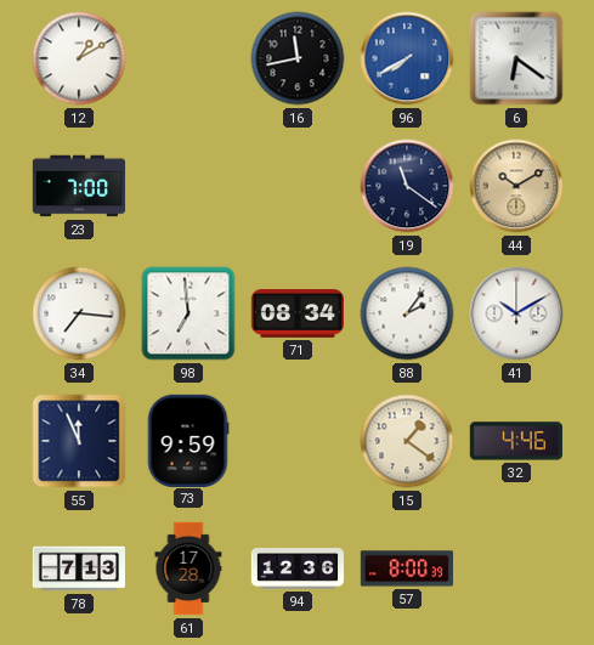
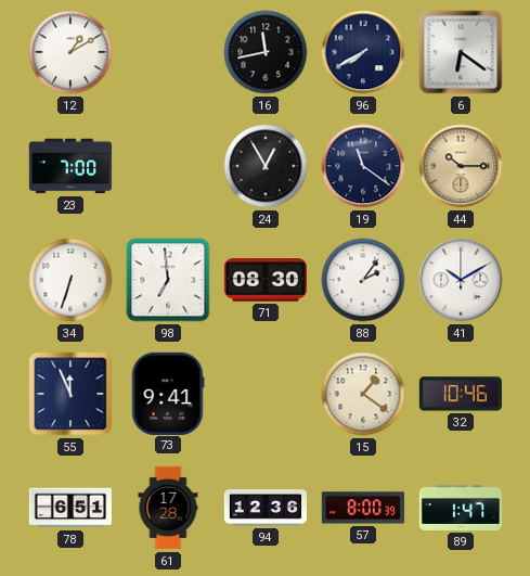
96 dial: blue -> navy (363, 52)
24: none -> 12:55 (266, 166)
44: 10:10 -> 10:15 (461, 166)
34: 7:16 -> 6:33 (70, 280)
71: 08:34 -> 08:30 (264, 280)
73: 9:59 -> 9:41 (168, 393)
32: 4:46 -> 10:46 (461, 394)
78: 7:13 -> 6:51 (69, 508)
89: none -> 1:47 (460, 508)
